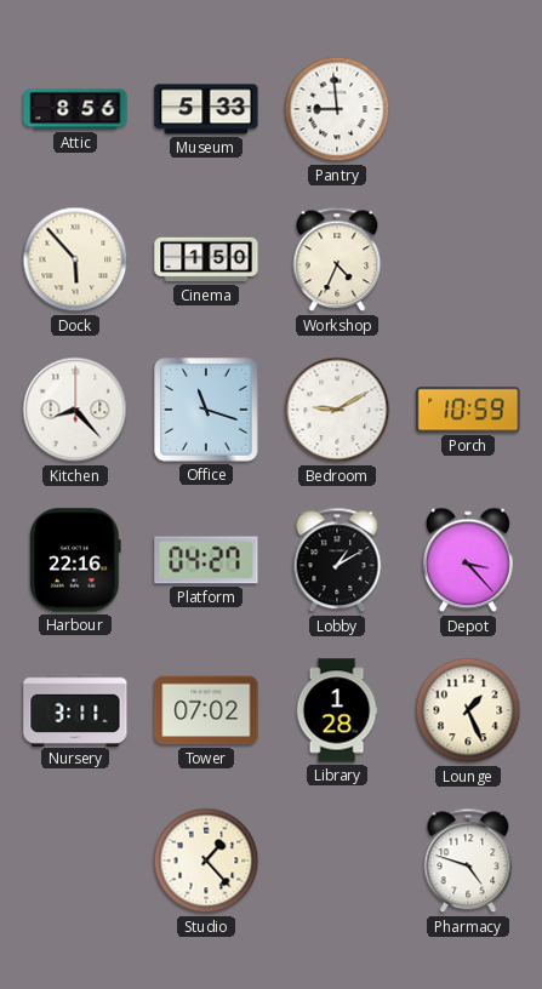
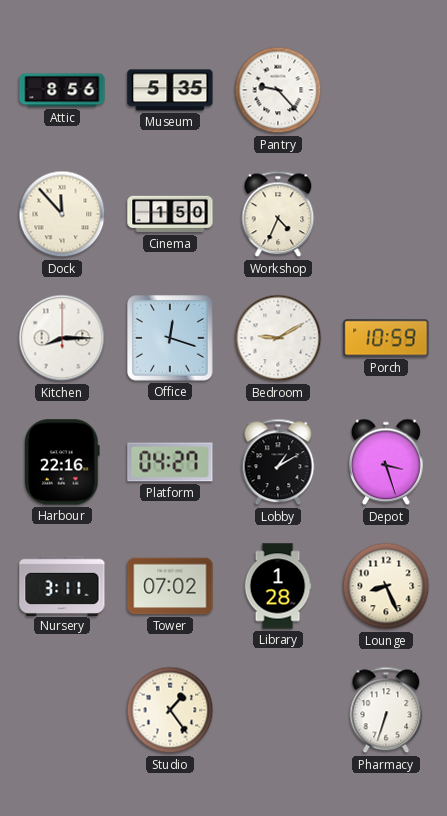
Museum: 5:33 -> 5:35 (170, 90)
Pantry: 8:59 -> 9:23 (278, 90)
Dock: 5:53 -> 11:53 (62, 214)
Kitchen: 8:23 -> 8:15 (62, 338)
Office: 11:18 -> 12:18 (170, 338)
Depot: 3:23 -> 3:27 (386, 462)
Lounge: 1:26 -> 8:26 (386, 586)
Studio: 1:23 -> 1:24 (170, 710)
Pharmacy: 4:48 -> 6:33 (386, 710)
